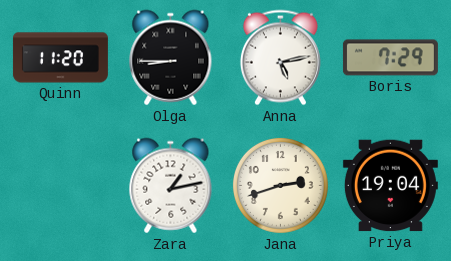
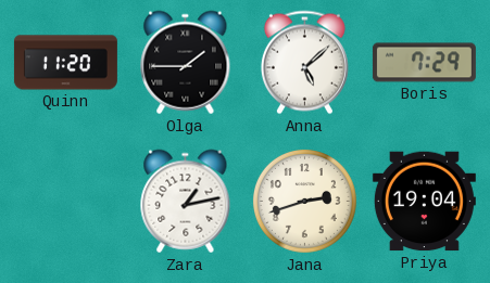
Olga: 8:45 -> 1:45 (186, 63)
Anna: 5:13 -> 5:08 (304, 63)
